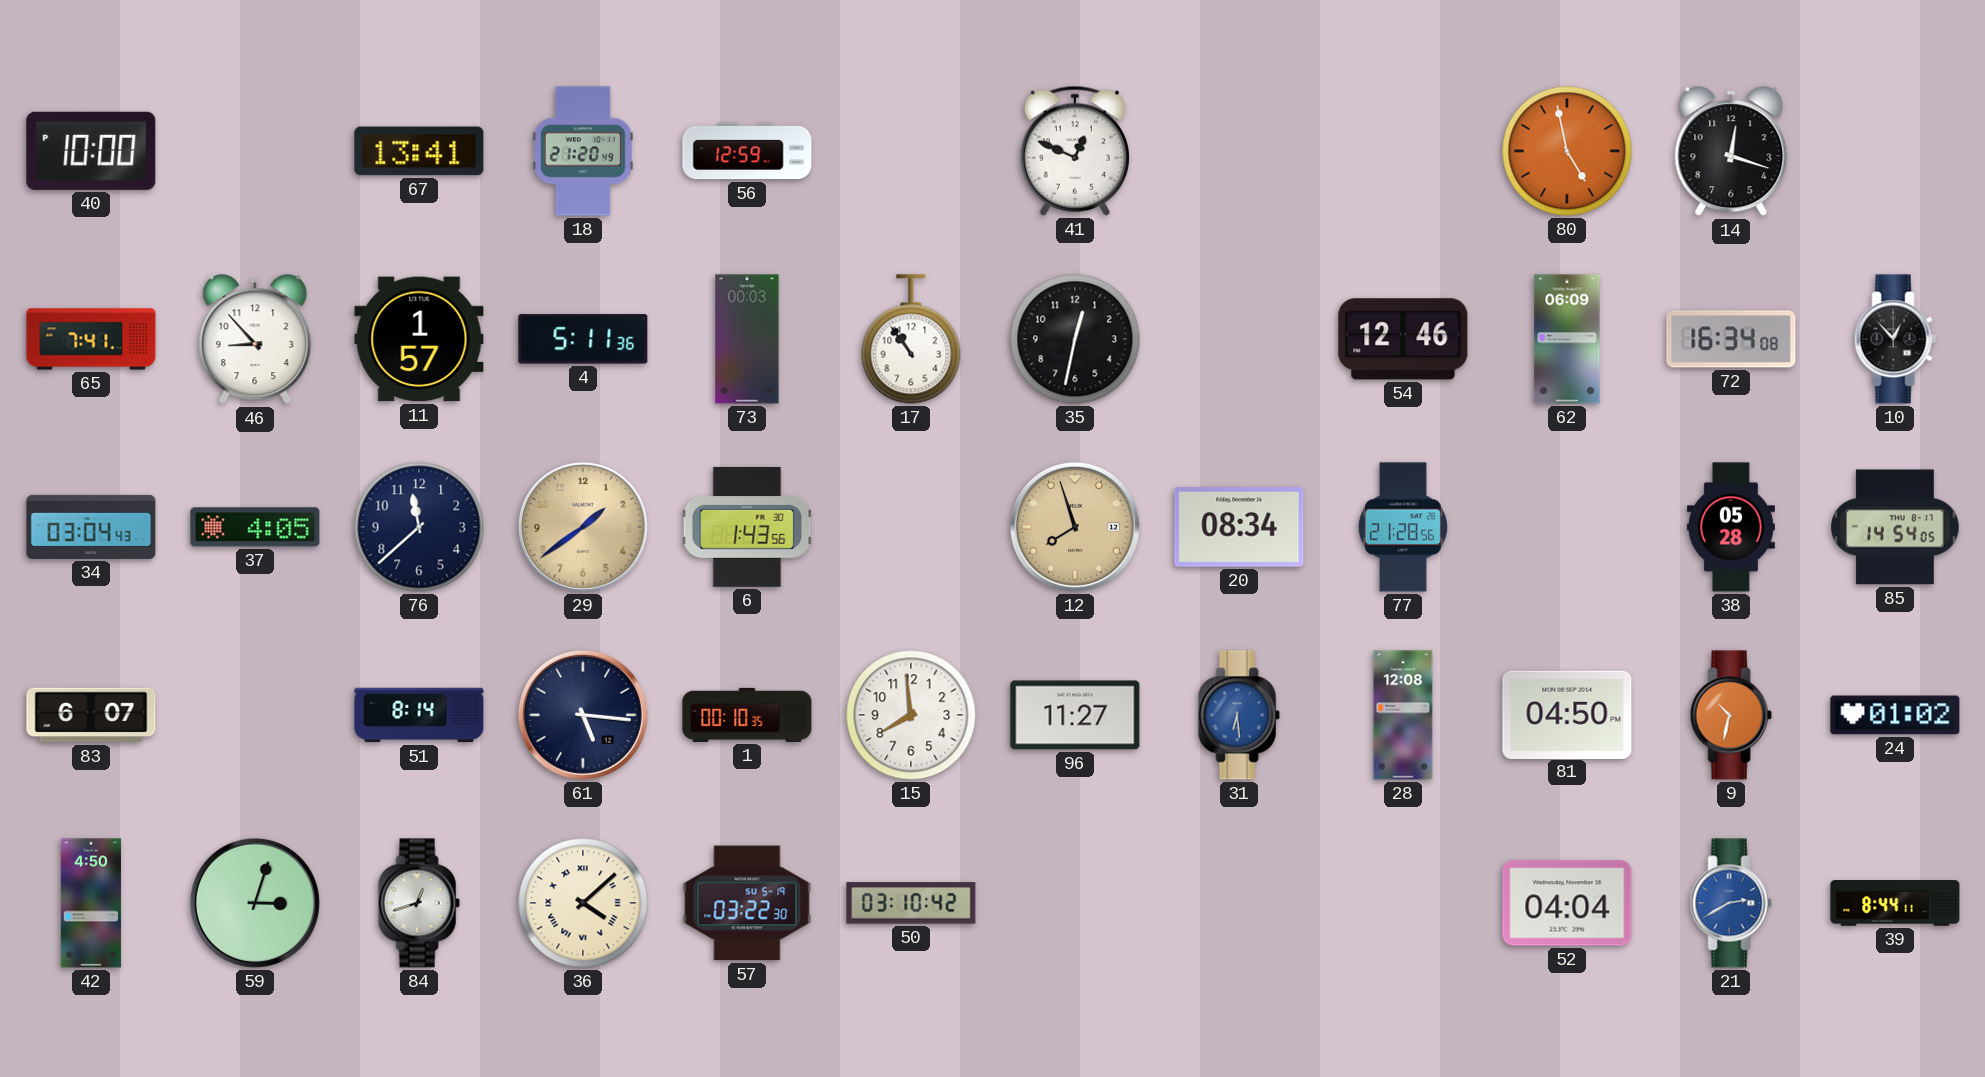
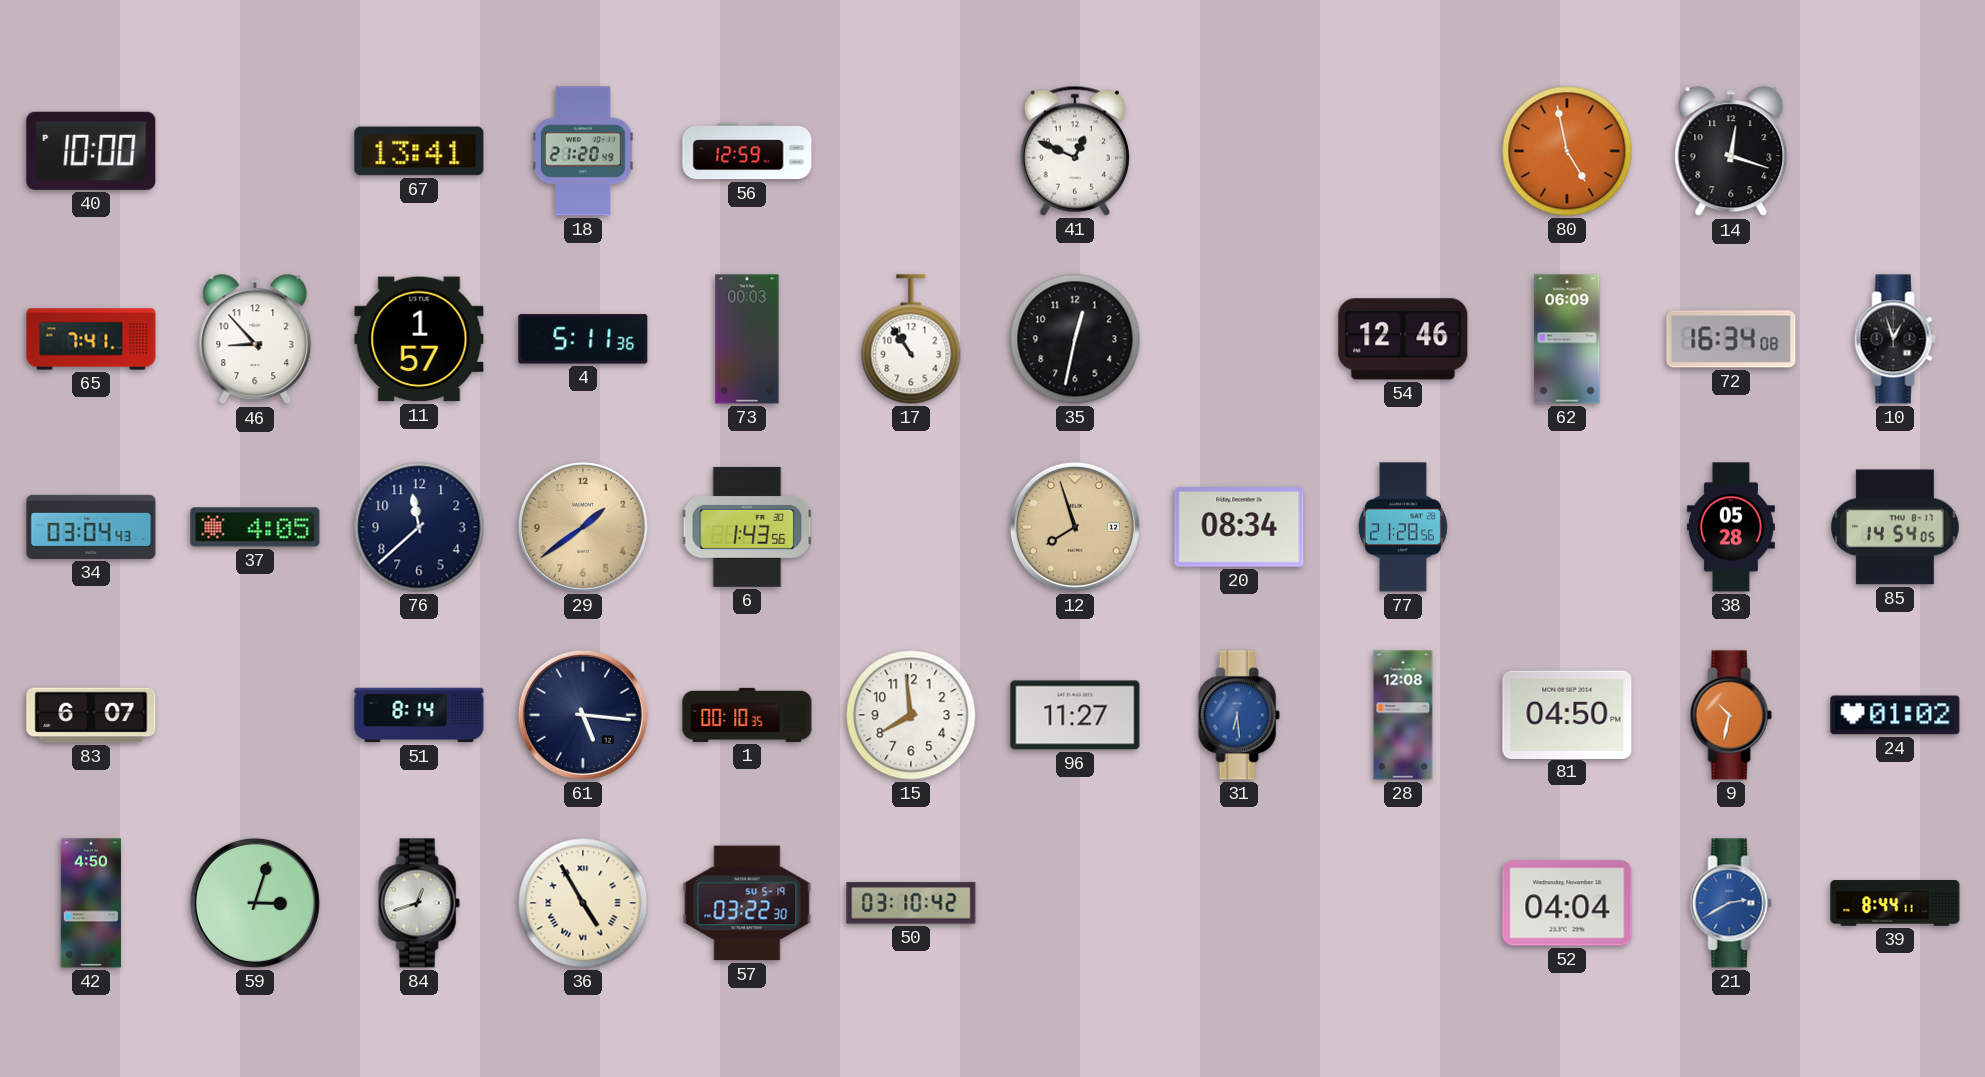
10: 12:53 -> 12:57 (1895, 339)
36: 4:08 -> 4:55 (583, 903)
